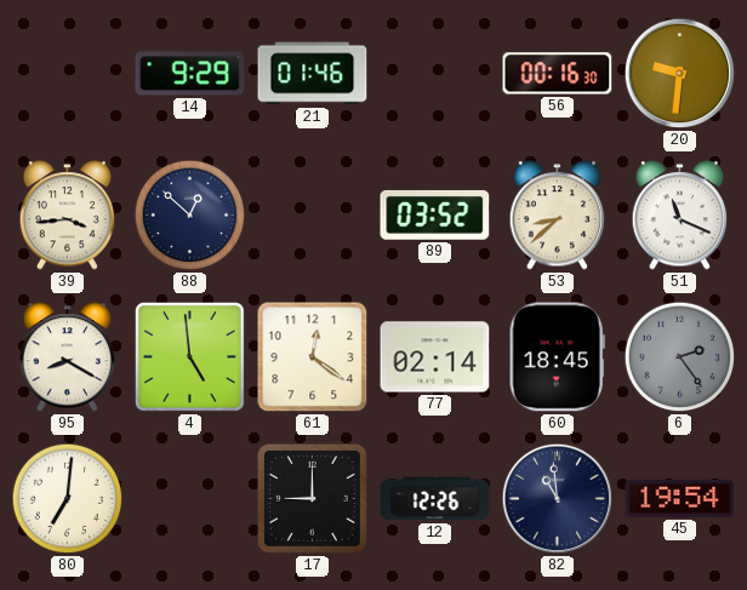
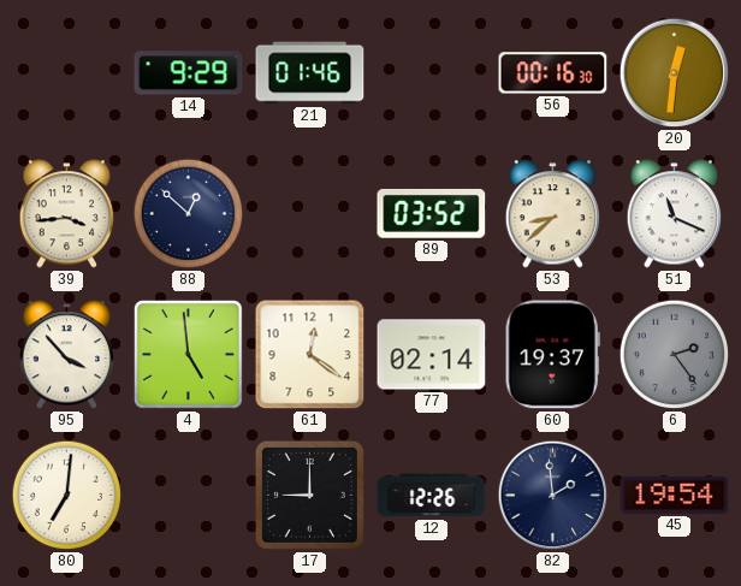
20: 9:31 -> 12:31 (675, 73)
95: 8:20 -> 3:53 (67, 355)
60: 18:45 -> 19:37 (552, 355)
82: 10:59 -> 1:59 (553, 496)
